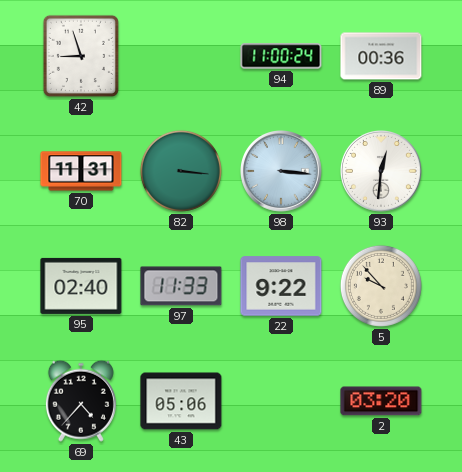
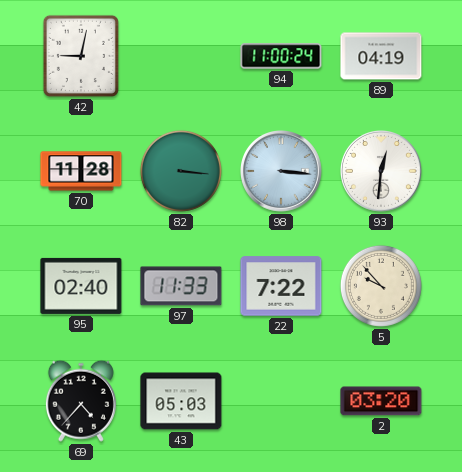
42: 8:57 -> 9:02 (81, 56)
89: 00:36 -> 04:19 (381, 56)
70: 11:31 -> 11:28 (81, 171)
22: 9:22 -> 7:22 (281, 286)
43: 05:06 -> 05:03 (181, 401)
